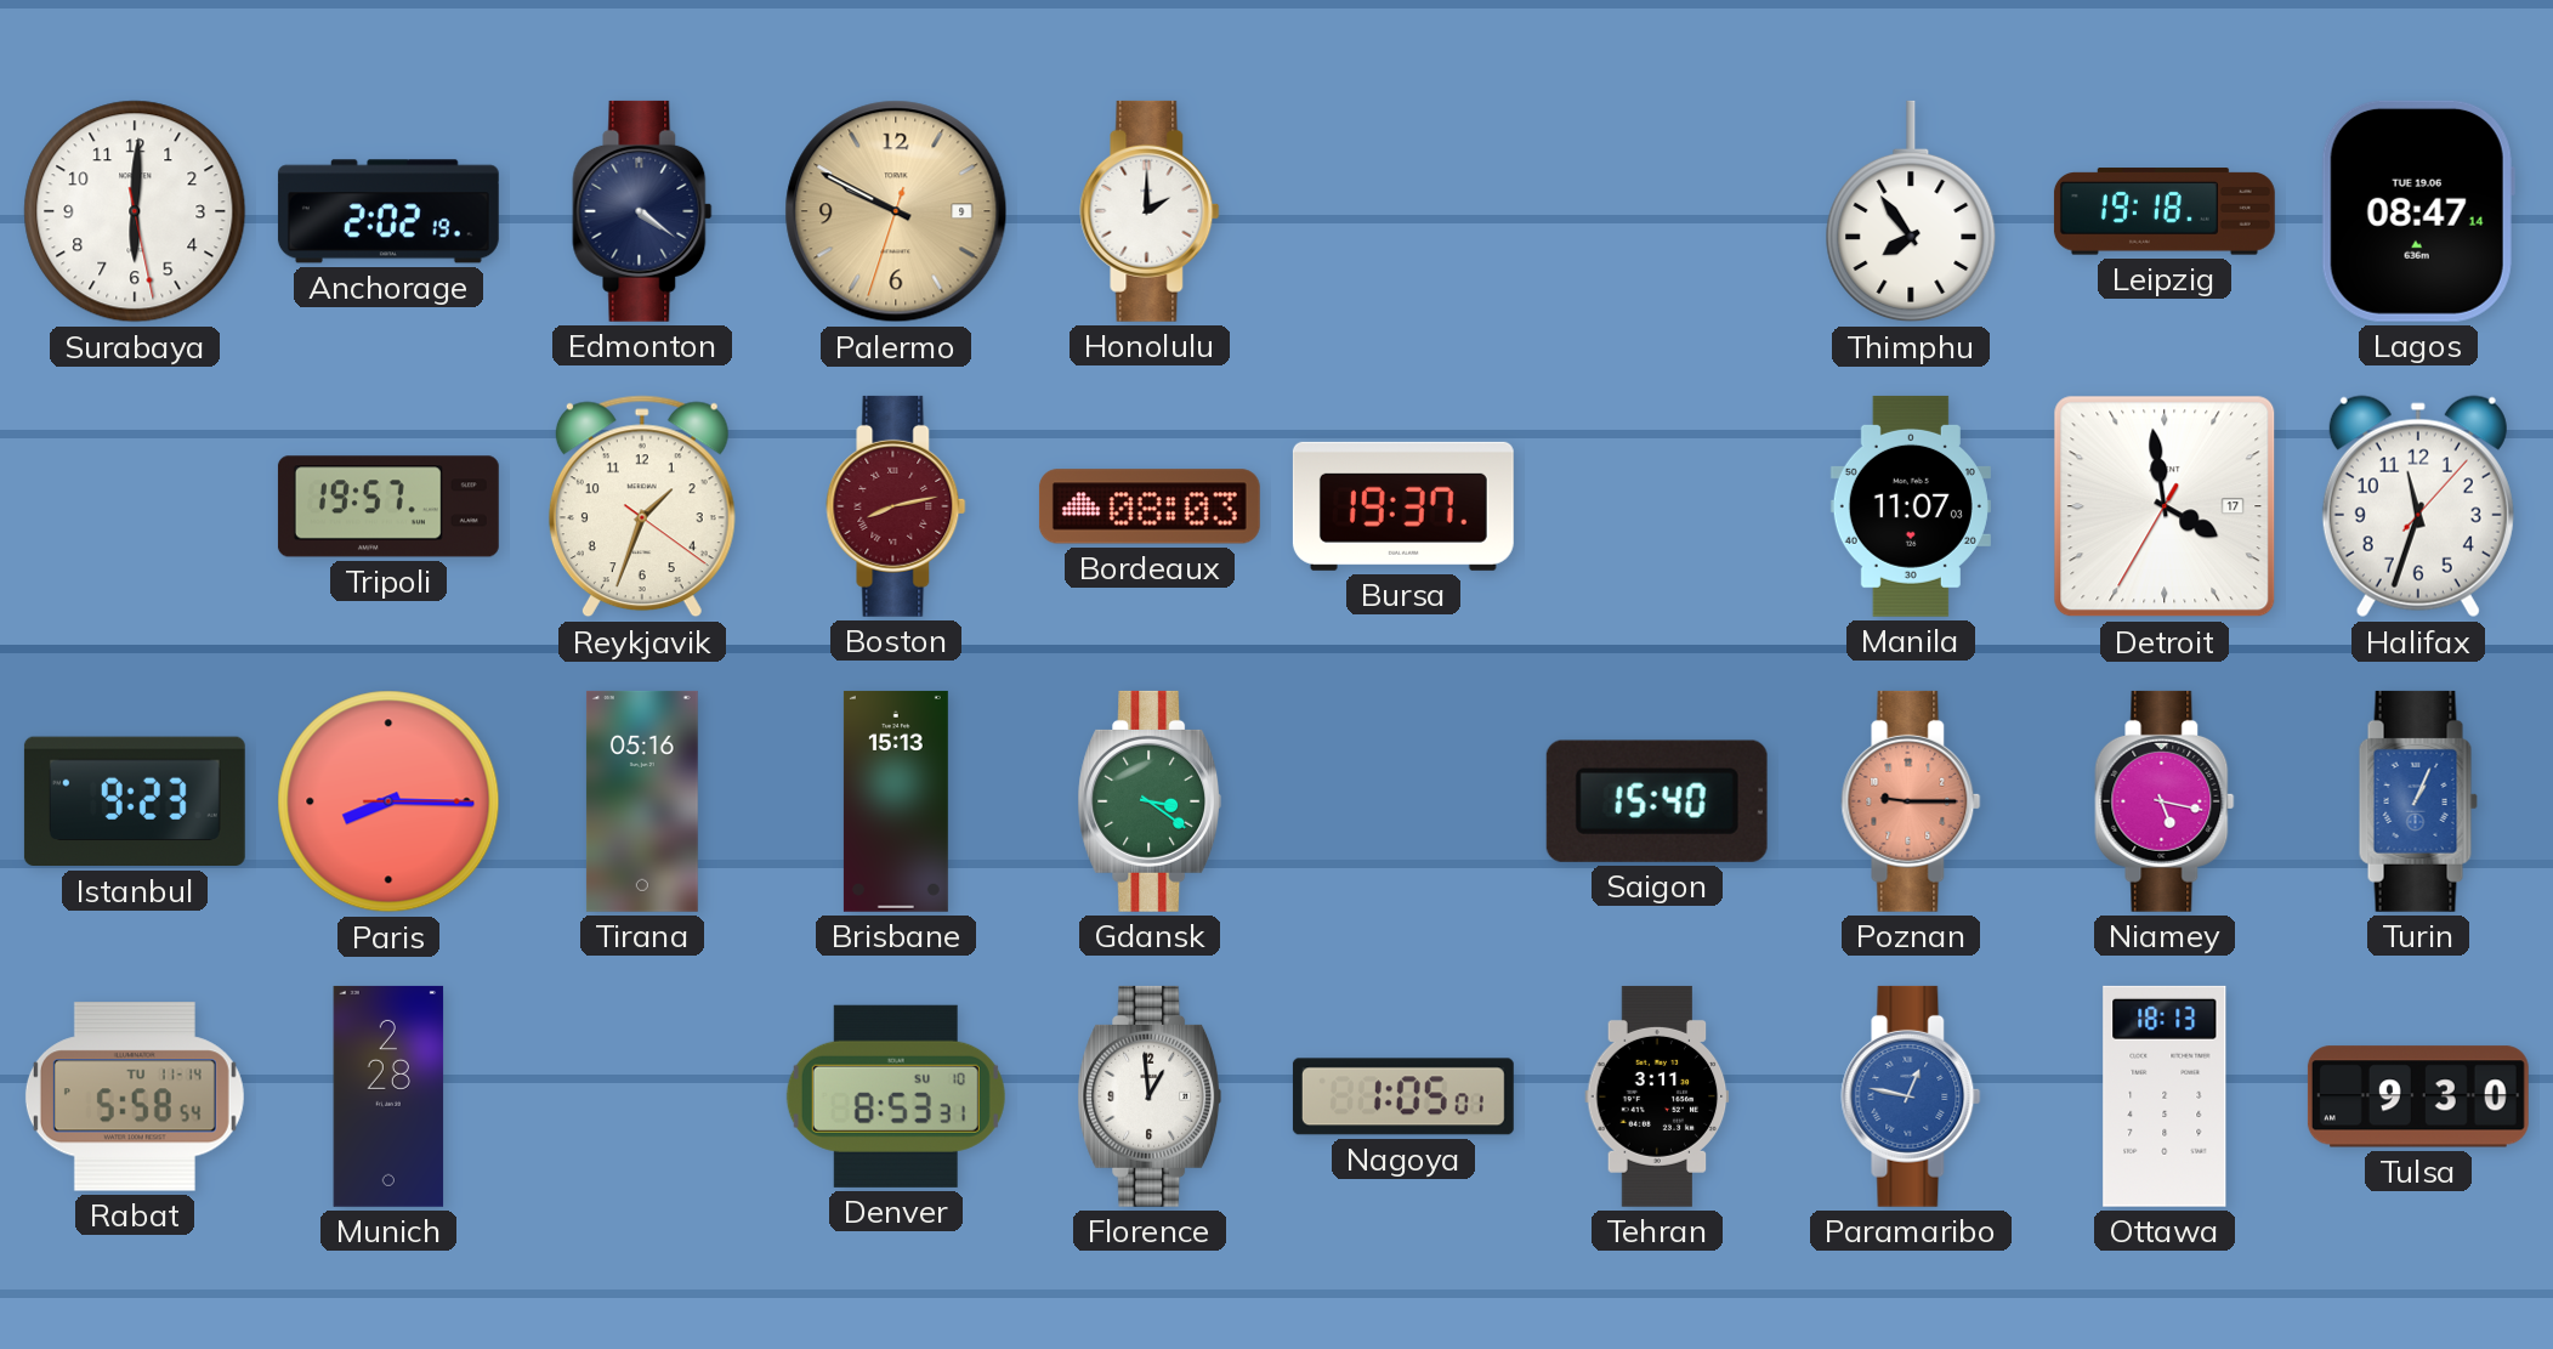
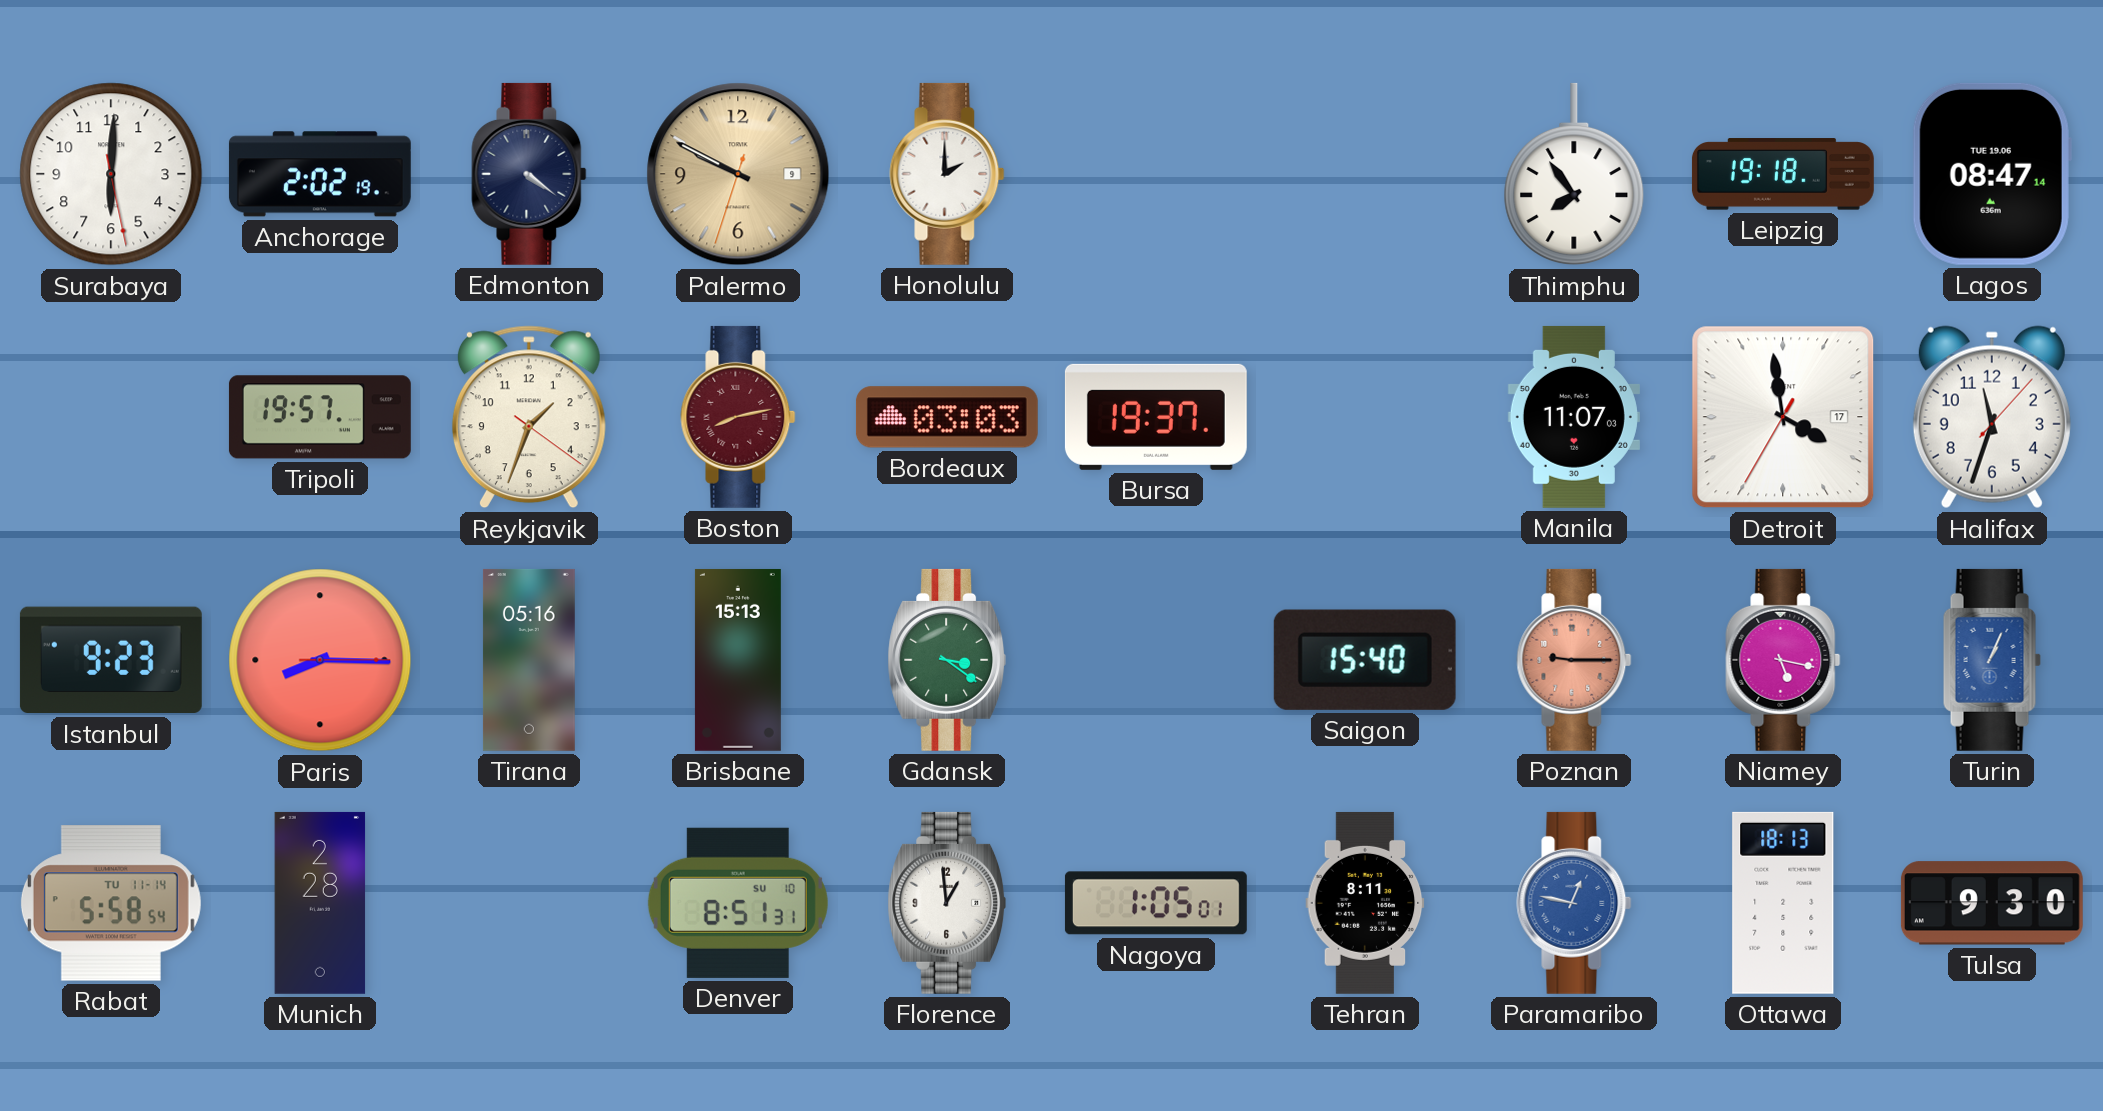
Bordeaux: 08:03 -> 03:03 (947, 417)
Denver: 8:53 -> 8:51 (738, 903)
Tehran: 3:11 -> 8:11 (1365, 903)
